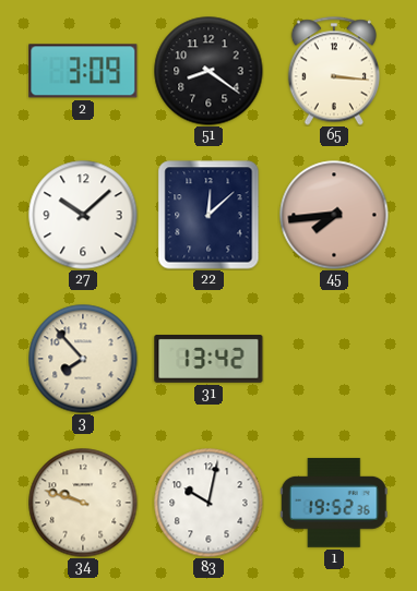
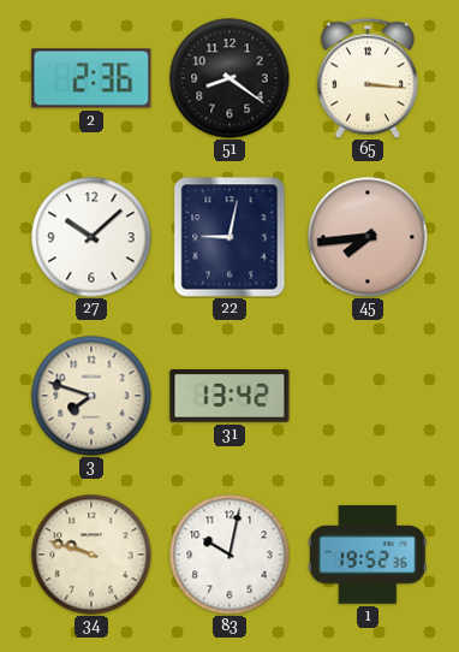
2: 3:09 -> 2:36 (91, 78)
22: 12:08 -> 9:02 (229, 237)
3: 7:53 -> 7:48 (91, 396)
